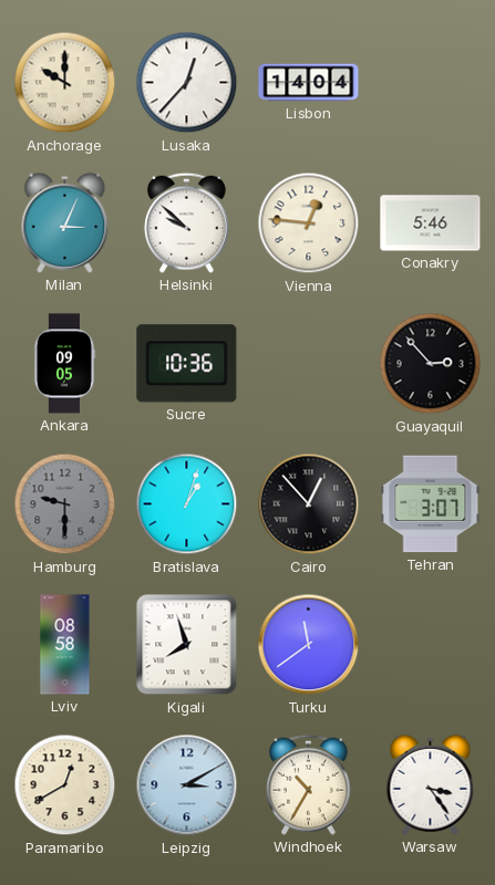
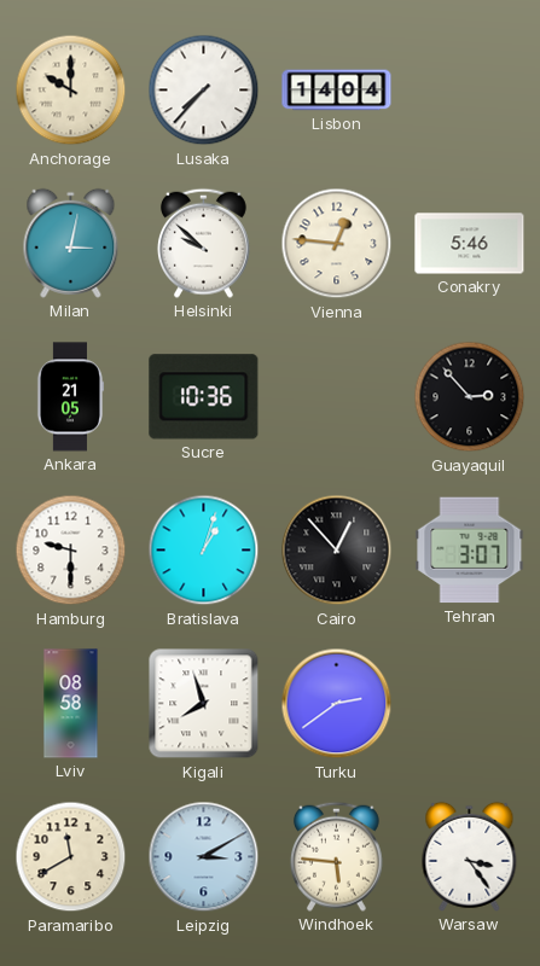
Lusaka: 12:37 -> 7:37 (204, 91)
Milan: 3:04 -> 3:02 (71, 243)
Ankara: 09:05 -> 21:05 (69, 397)
Hamburg dial: grey -> white (71, 551)
Turku: 11:39 -> 2:39 (337, 704)
Paramaribo: 12:40 -> 11:40 (71, 857)
Windhoek: 10:35 -> 5:46 (336, 856)
